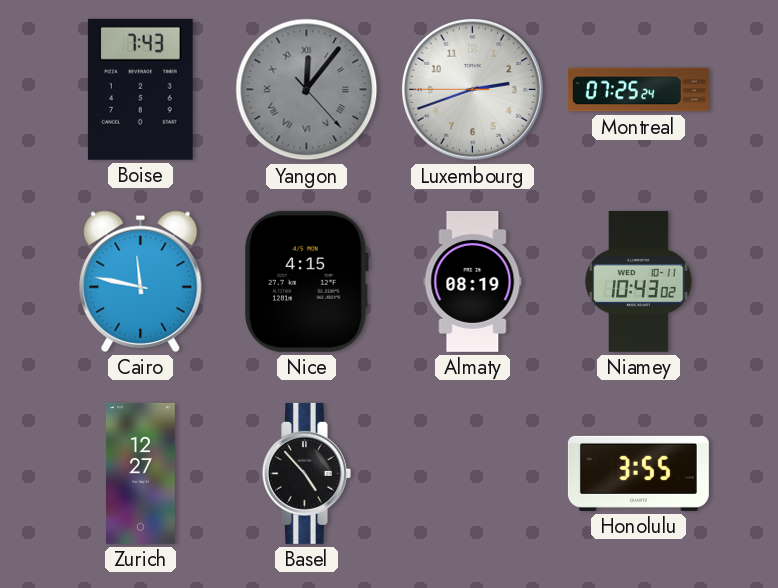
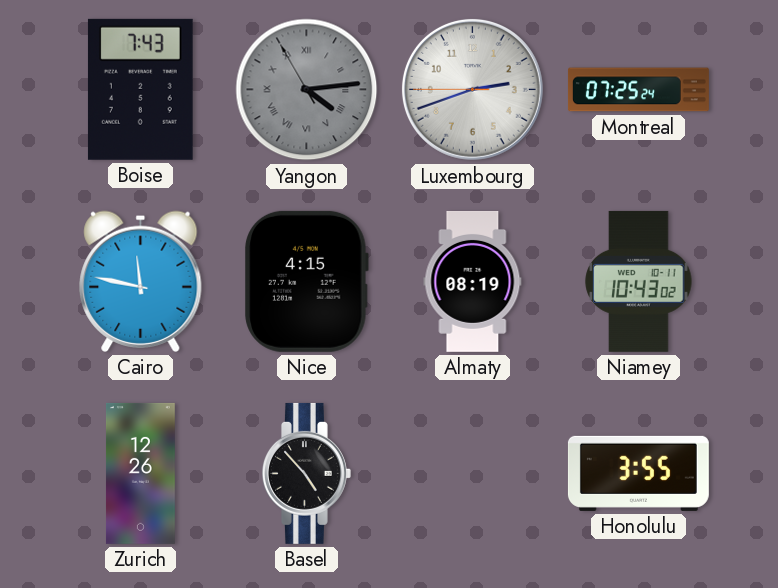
Yangon: 12:06 -> 4:13 (307, 90)
Zurich: 12:27 -> 12:26 (140, 473)
